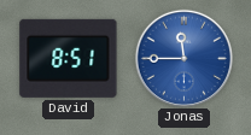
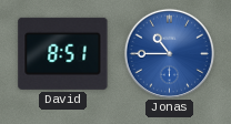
Jonas: 11:45 -> 10:45 (169, 53)
